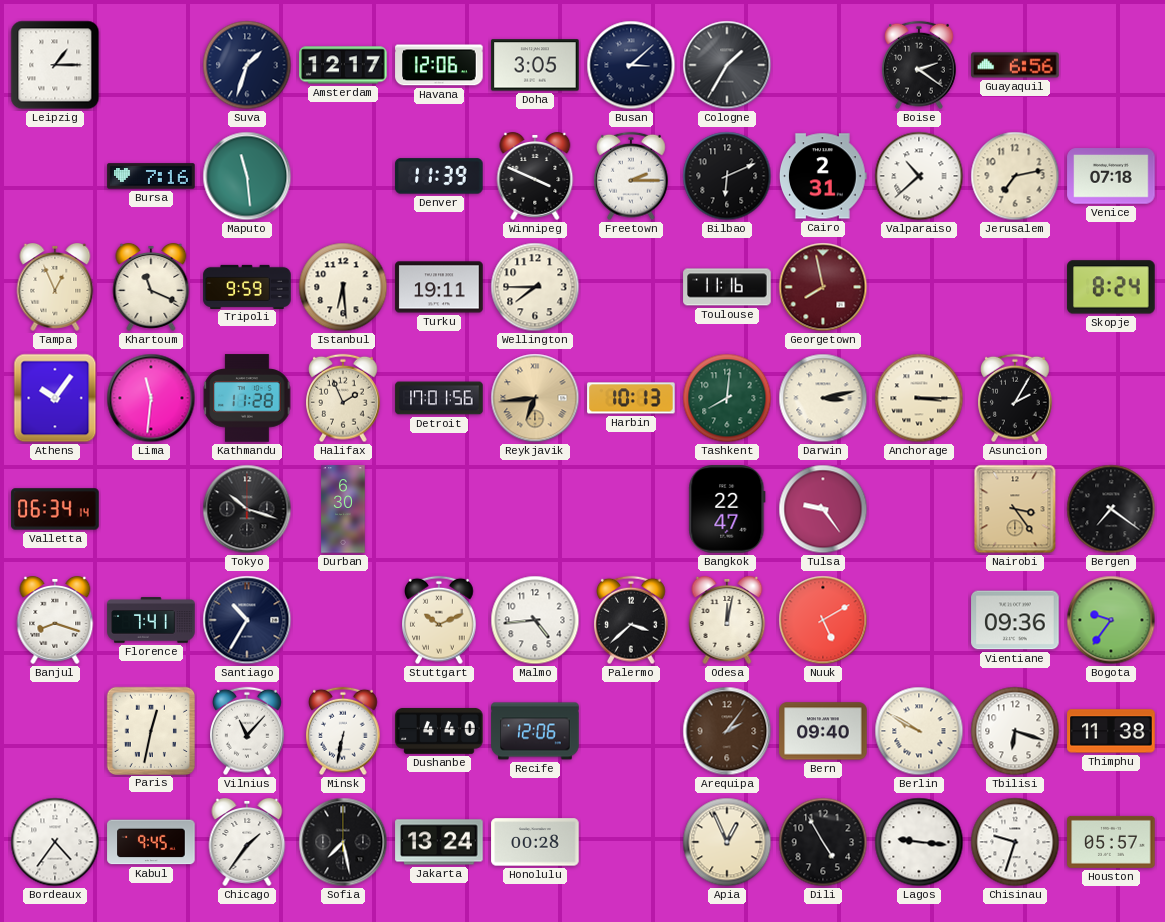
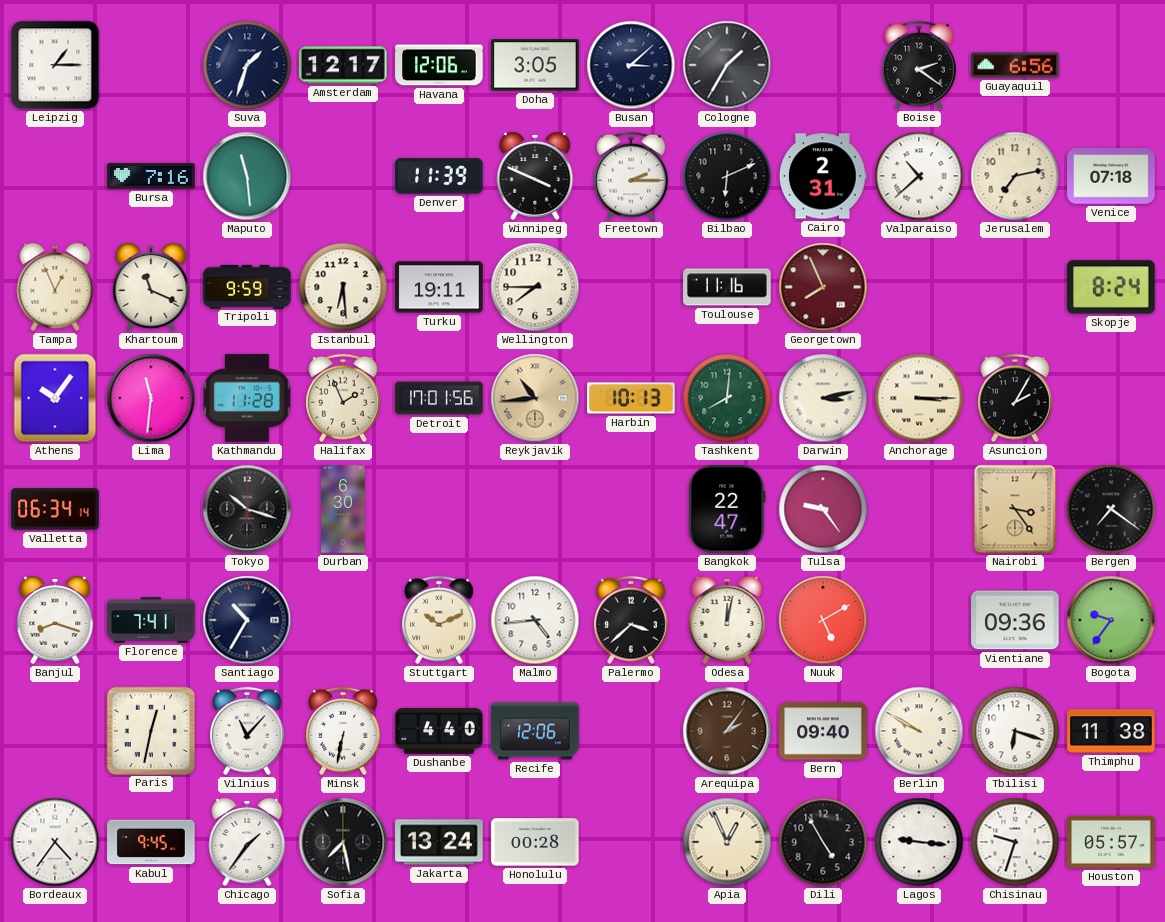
Georgetown: 7:58 -> 7:56 (823, 287)
Reykjavik: 6:44 -> 10:44 (535, 398)
